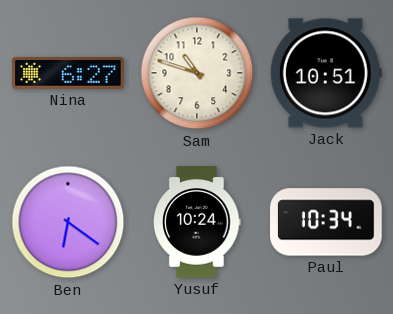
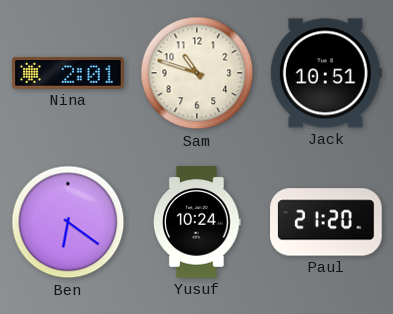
Nina: 6:27 -> 2:01 (68, 73)
Paul: 10:34 -> 21:20 (326, 222)
